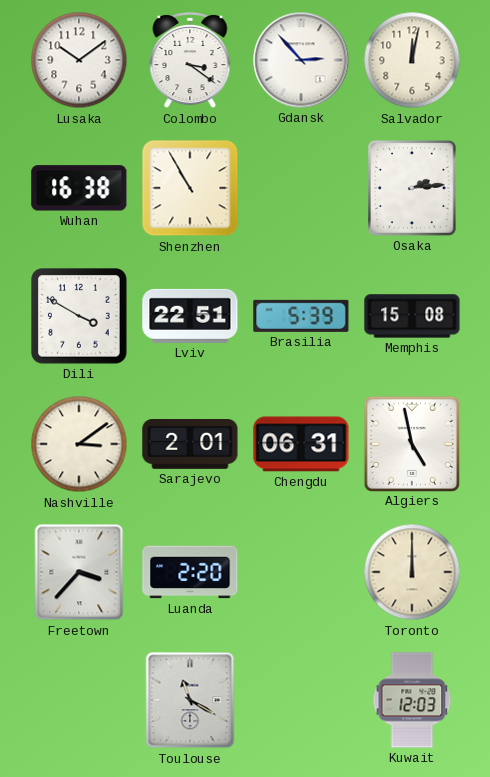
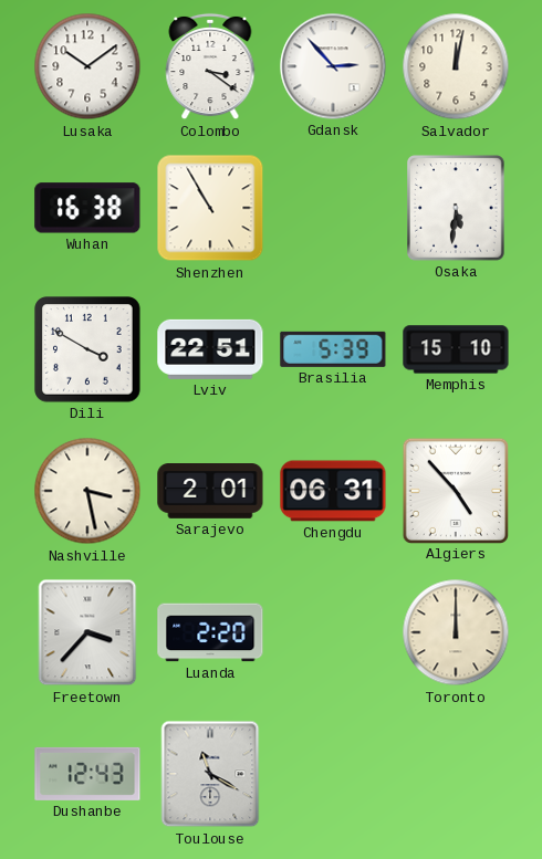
Osaka: 2:14 -> 5:31 (457, 209)
Memphis: 15:08 -> 15:10 (456, 349)
Nashville: 3:09 -> 3:28 (87, 491)
Algiers: 4:58 -> 4:53 (455, 490)
Dushanbe: none -> 12:43 (87, 774)
Kuwait: 12:03 -> none (412, 700)
